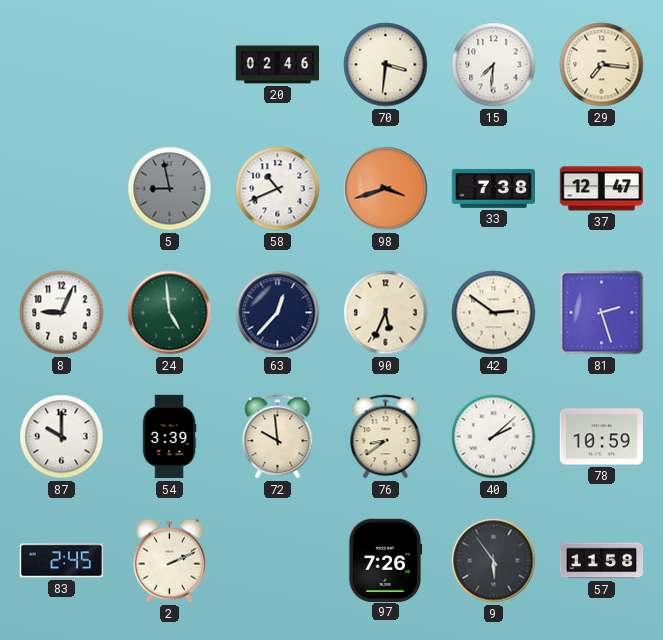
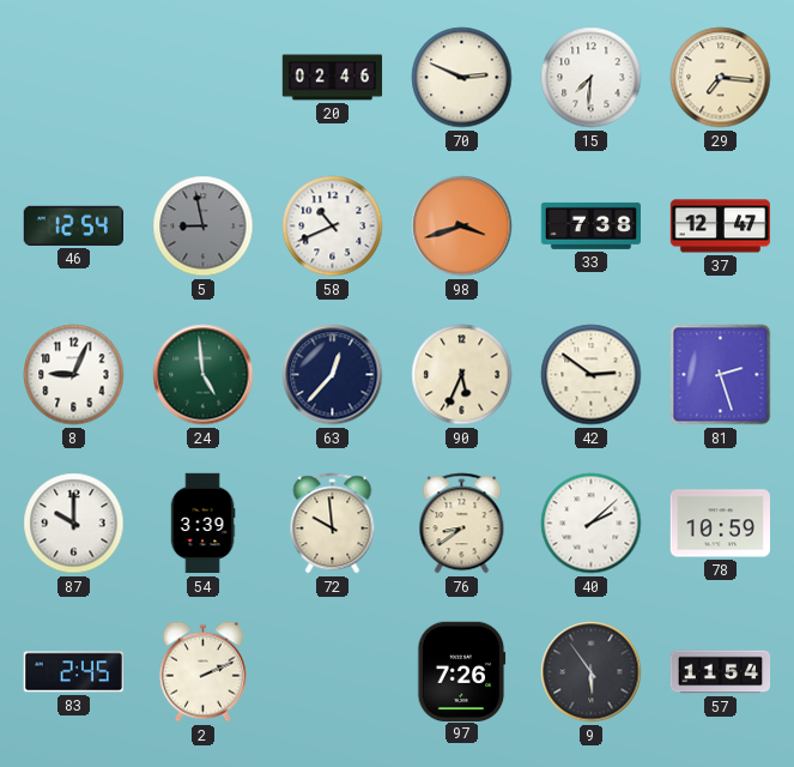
70: 3:31 -> 2:49 (462, 78)
46: none -> 12:54 (73, 225)
57: 11:58 -> 11:54 (721, 672)
